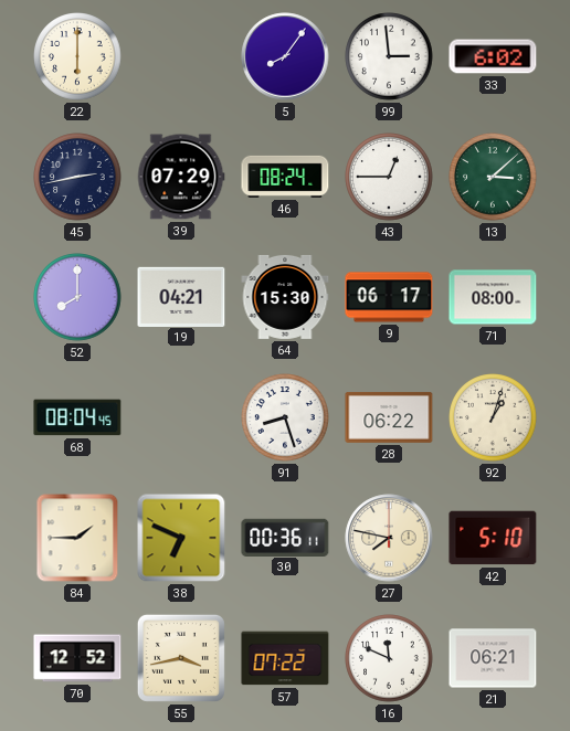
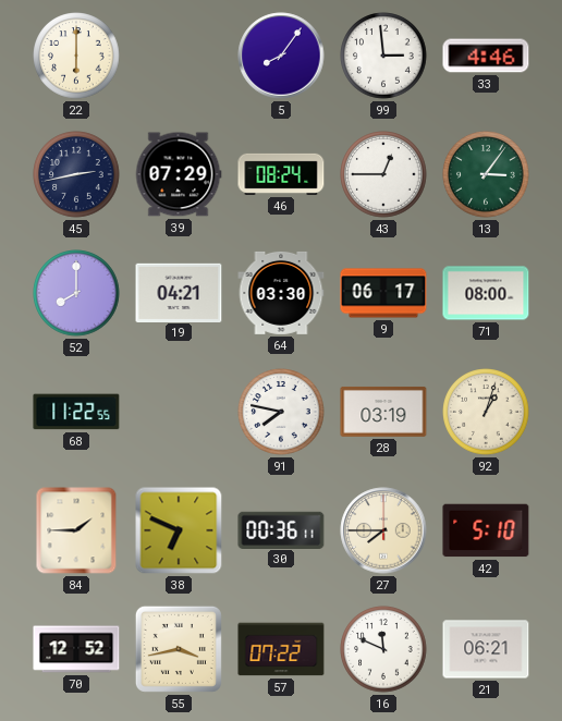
33: 6:02 -> 4:46 (486, 56)
13: 3:08 -> 3:06 (486, 174)
64: 15:30 -> 03:30 (281, 293)
68: 08:04 -> 11:22 (76, 412)
91: 8:27 -> 7:47 (281, 412)
28: 06:22 -> 03:19 (383, 412)
27: 7:47 -> 7:45 (383, 530)
